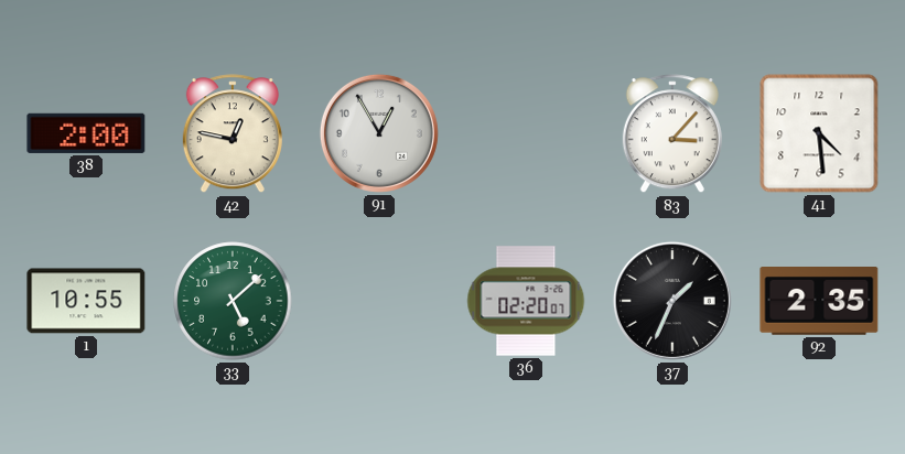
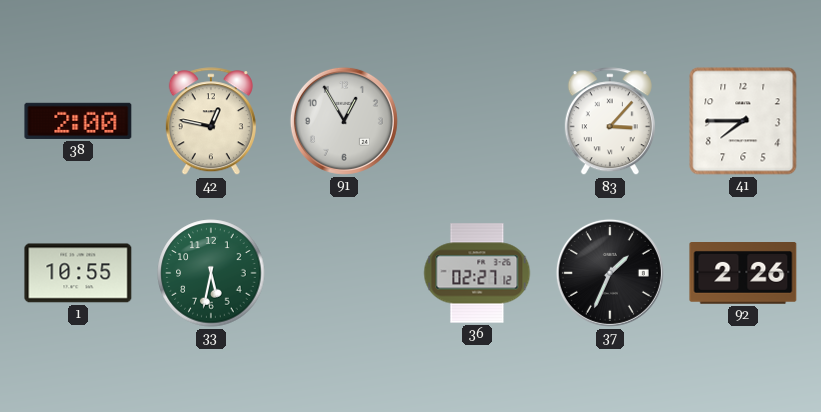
41: 4:29 -> 7:45 (743, 121)
33: 5:08 -> 5:32 (211, 273)
36: 02:20 -> 02:27 (477, 273)
92: 2:35 -> 2:26 (743, 274)
